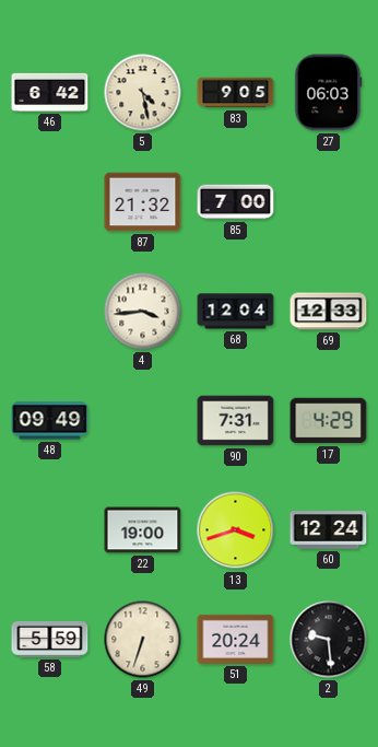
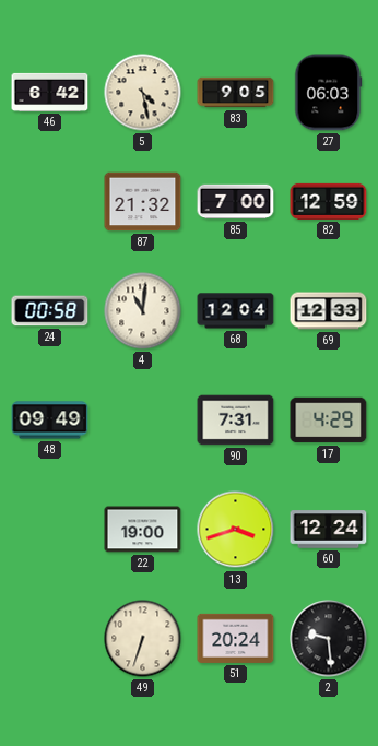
82: none -> 12:59 (329, 201)
24: none -> 00:58 (50, 311)
4: 3:44 -> 11:01 (143, 311)
58: 5:59 -> none (50, 639)
